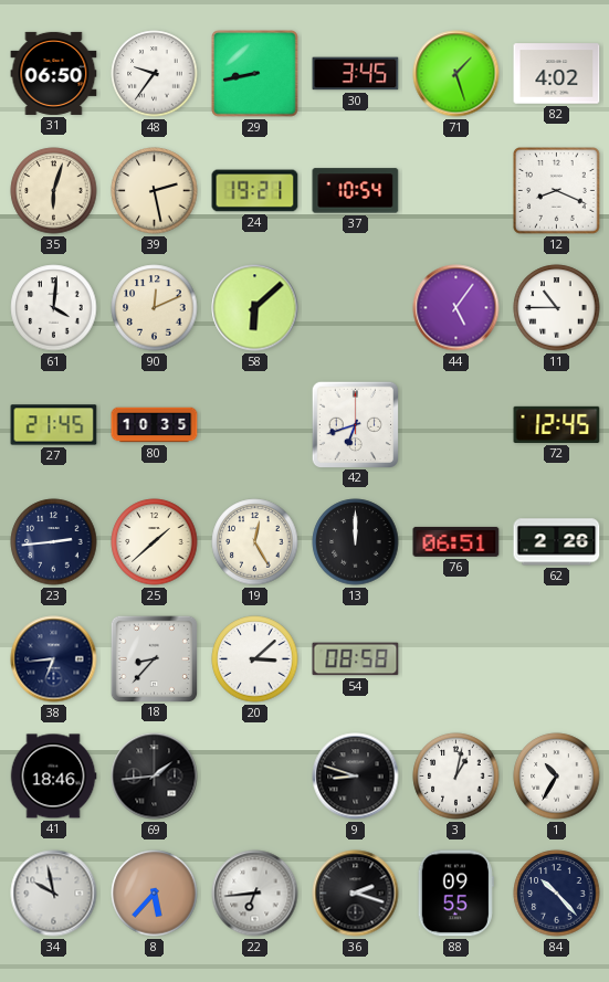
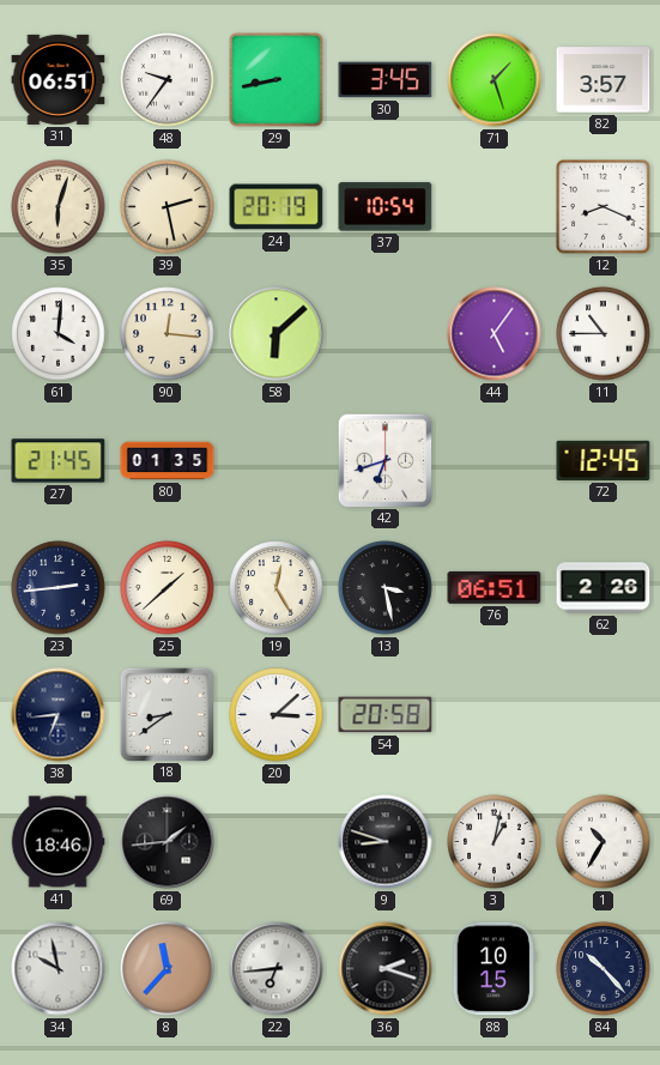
31: 06:50 -> 06:51 (59, 79)
82: 4:02 -> 3:57 (604, 80)
24: 19:21 -> 20:19 (277, 207)
90: 12:11 -> 12:16 (168, 334)
80: 10:35 -> 01:35 (168, 461)
13: 12:00 -> 3:28 (386, 588)
18: 8:37 -> 8:39 (166, 714)
54: 08:58 -> 20:58 (386, 715)
8: 5:37 -> 11:37 (168, 969)
88: 09:55 -> 10:15 (494, 969)
